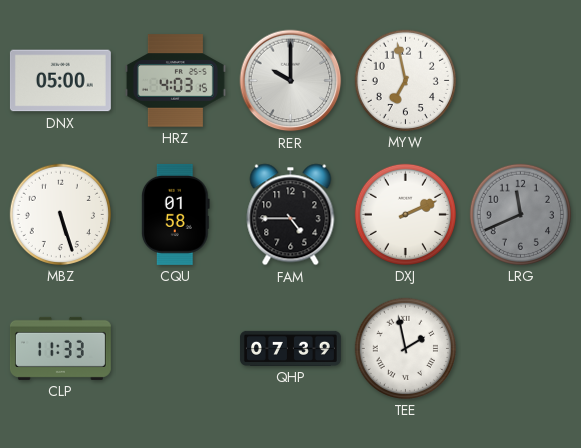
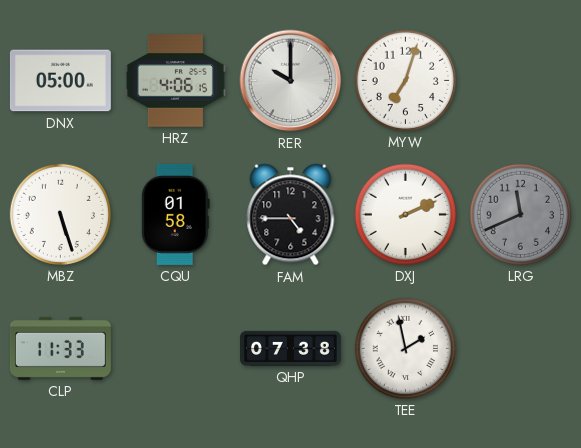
HRZ: 4:03 -> 4:06 (175, 81)
MYW: 6:58 -> 7:03 (405, 80)
QHP: 07:39 -> 07:38 (290, 348)
